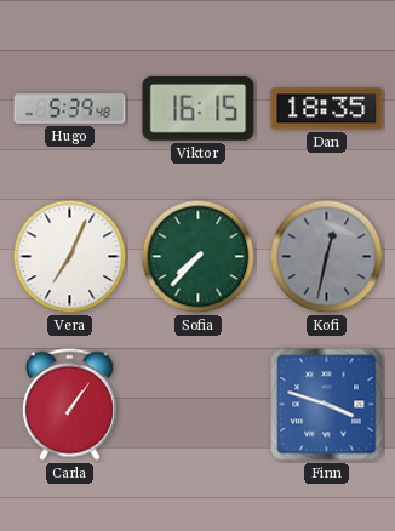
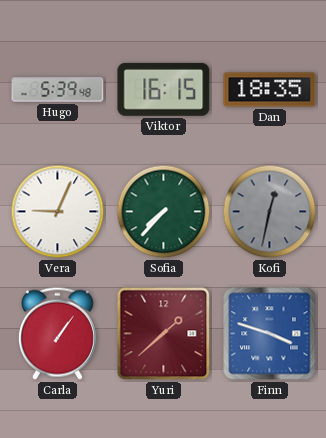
Vera: 7:04 -> 9:04 (58, 212)
Yuri: none -> 1:38 (164, 334)
